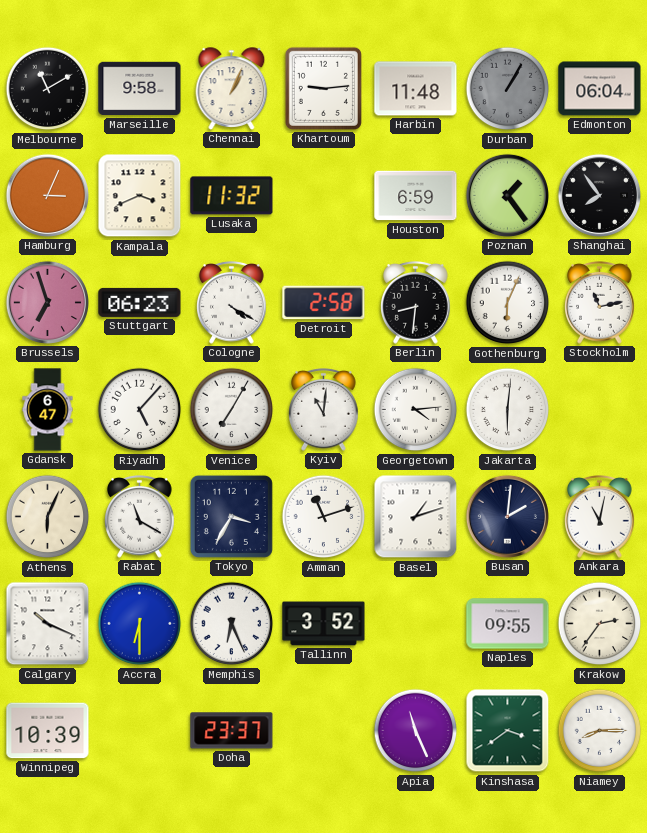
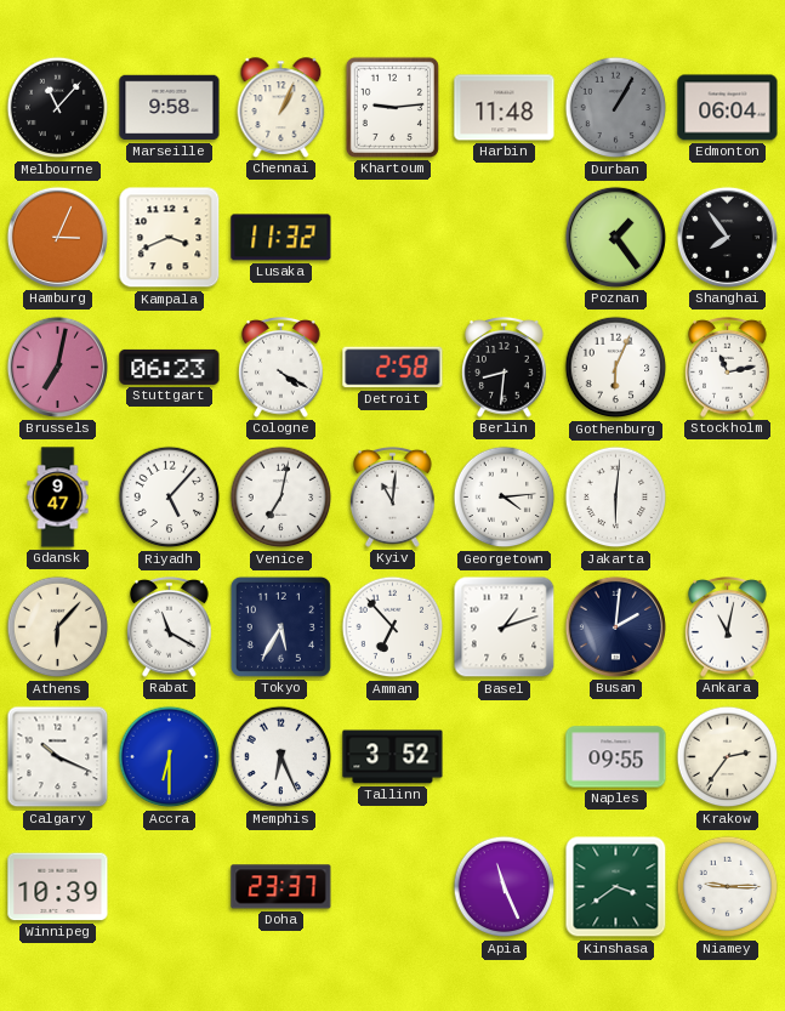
Melbourne: 11:10 -> 11:07 (58, 108)
Houston: 6:59 -> none (416, 196)
Brussels: 6:57 -> 7:02 (57, 367)
Gdansk: 6:47 -> 9:47 (58, 498)
Venice: 7:05 -> 7:02 (281, 498)
Athens: 6:04 -> 6:07 (58, 627)
Tokyo: 3:35 -> 5:35 (280, 626)
Amman: 11:12 -> 6:53 (393, 627)
Niamey: 8:15 -> 9:15 (728, 887)
